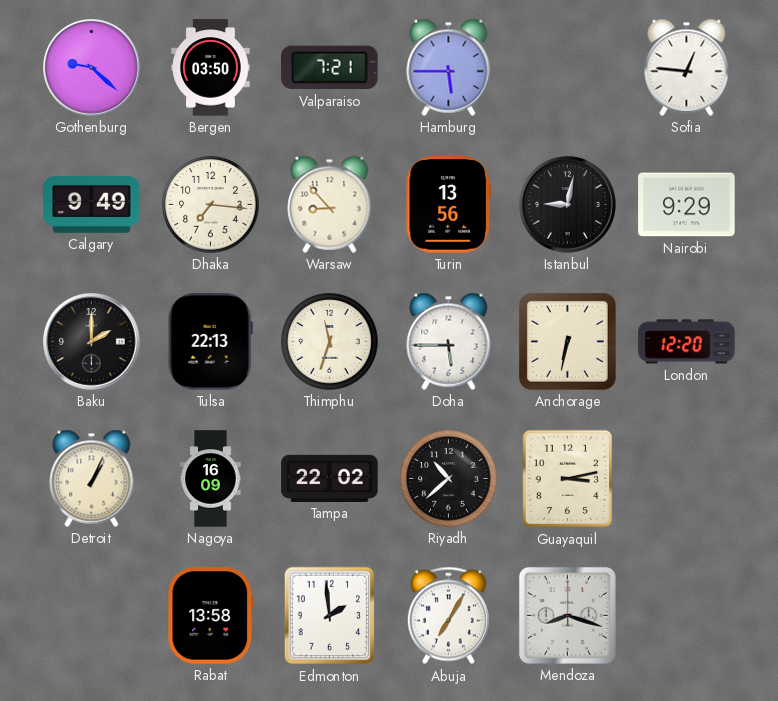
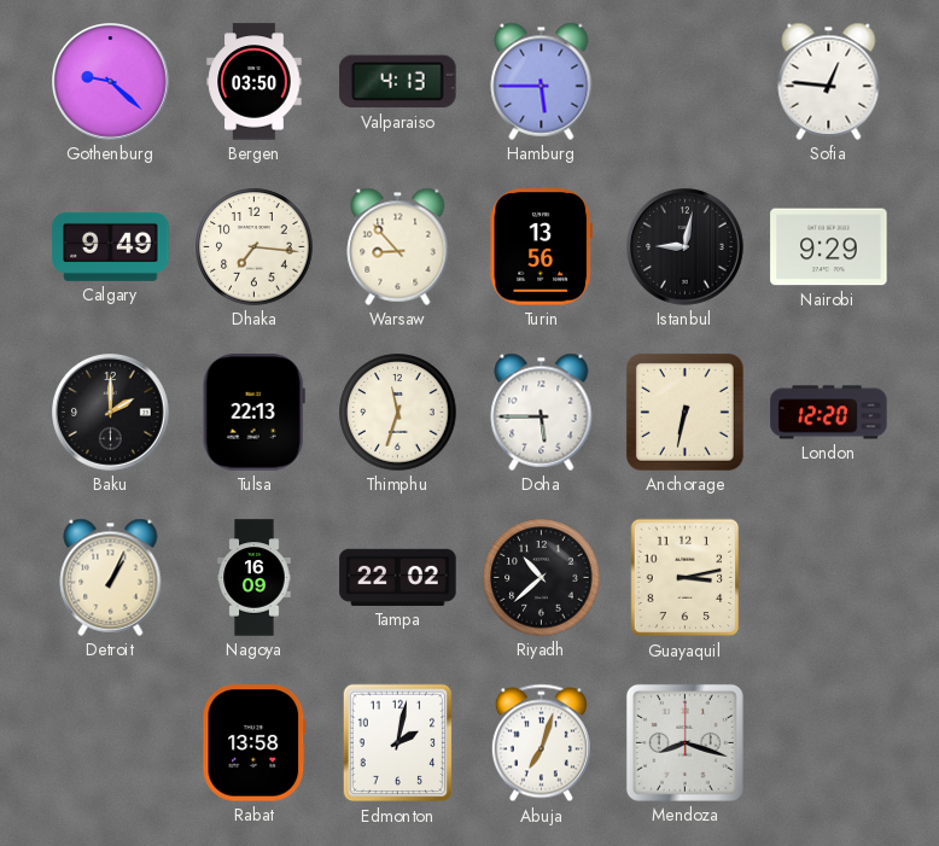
Valparaiso: 7:21 -> 4:13 (398, 82)
Edmonton: 1:59 -> 2:02 (398, 743)
Abuja: 7:05 -> 7:03 (541, 743)
